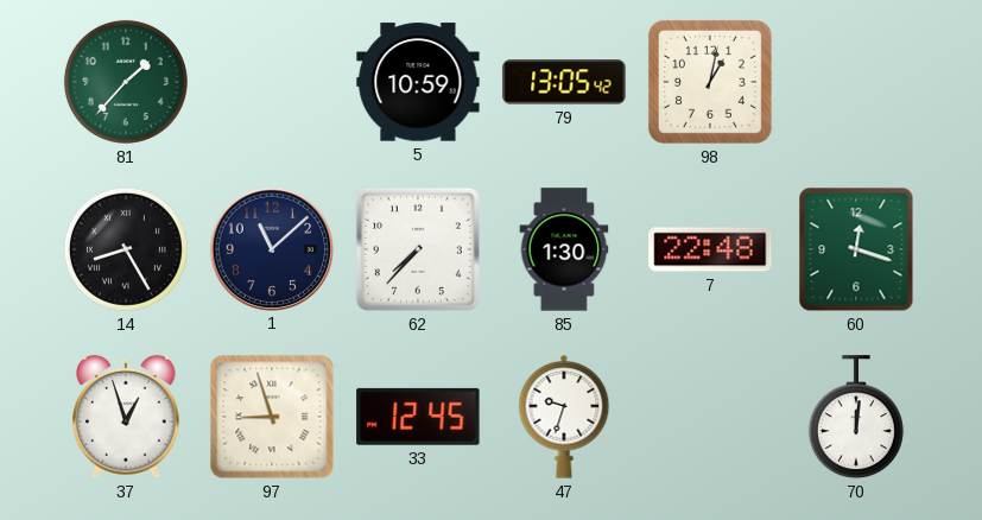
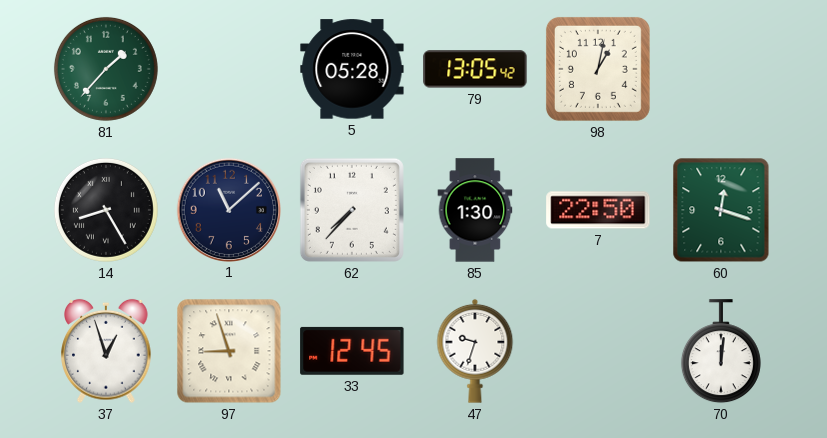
5: 10:59 -> 05:28 (352, 69)
7: 22:48 -> 22:50 (598, 210)
